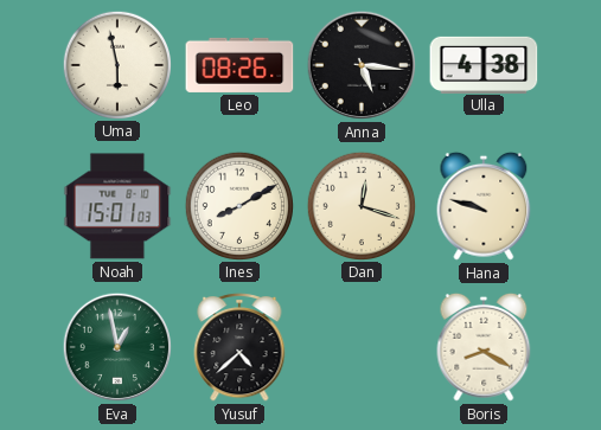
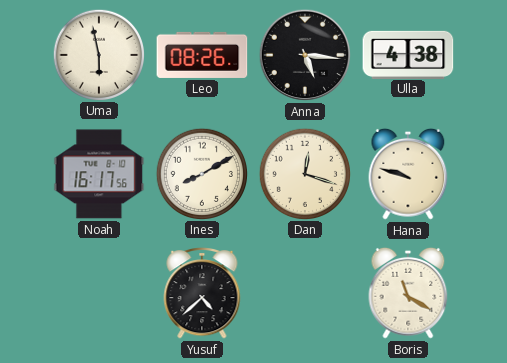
Noah: 15:01 -> 16:17 (99, 174)
Eva: 12:58 -> none (117, 347)
Boris: 8:20 -> 11:20 (408, 293)
